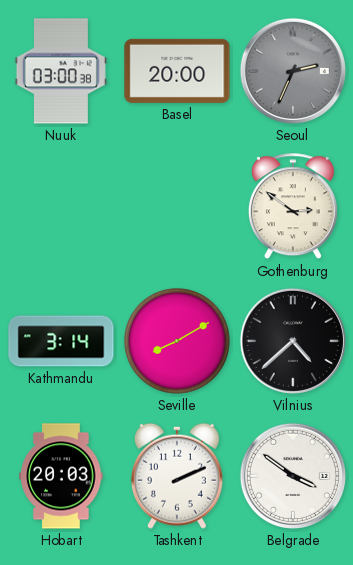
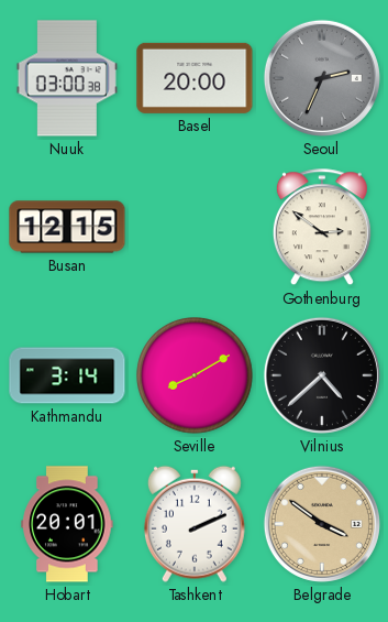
Busan: none -> 12:15 (67, 227)
Hobart: 20:03 -> 20:01 (67, 524)
Belgrade dial: white -> champagne (322, 524)
